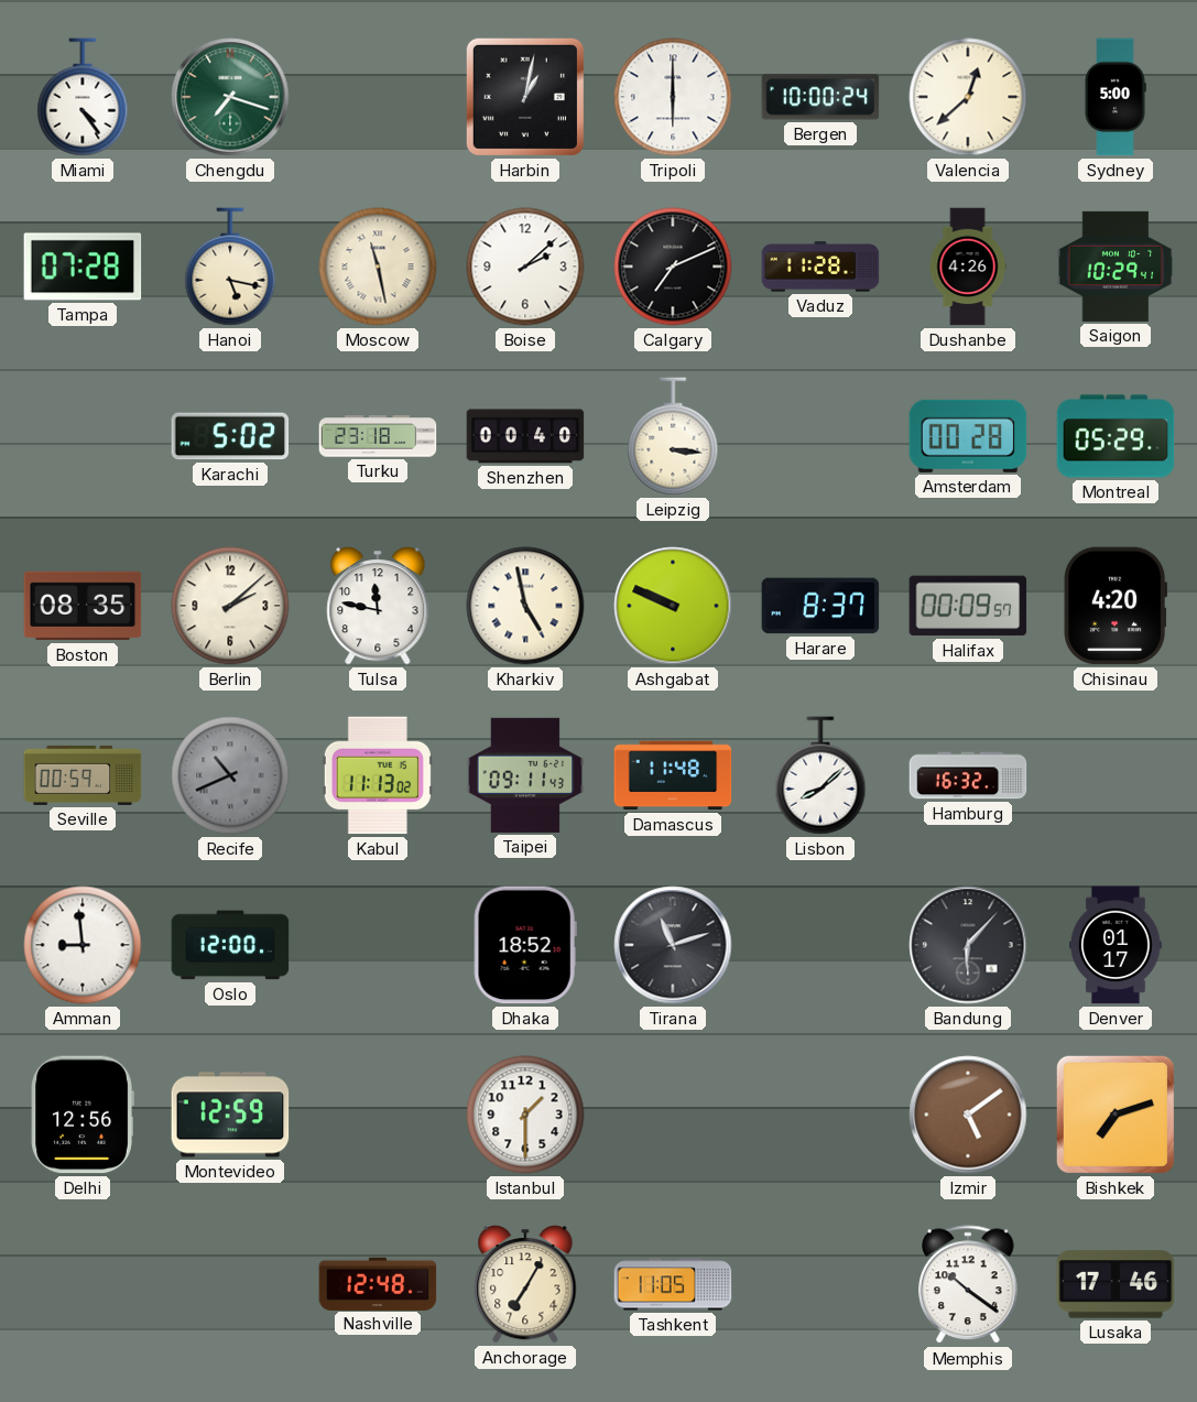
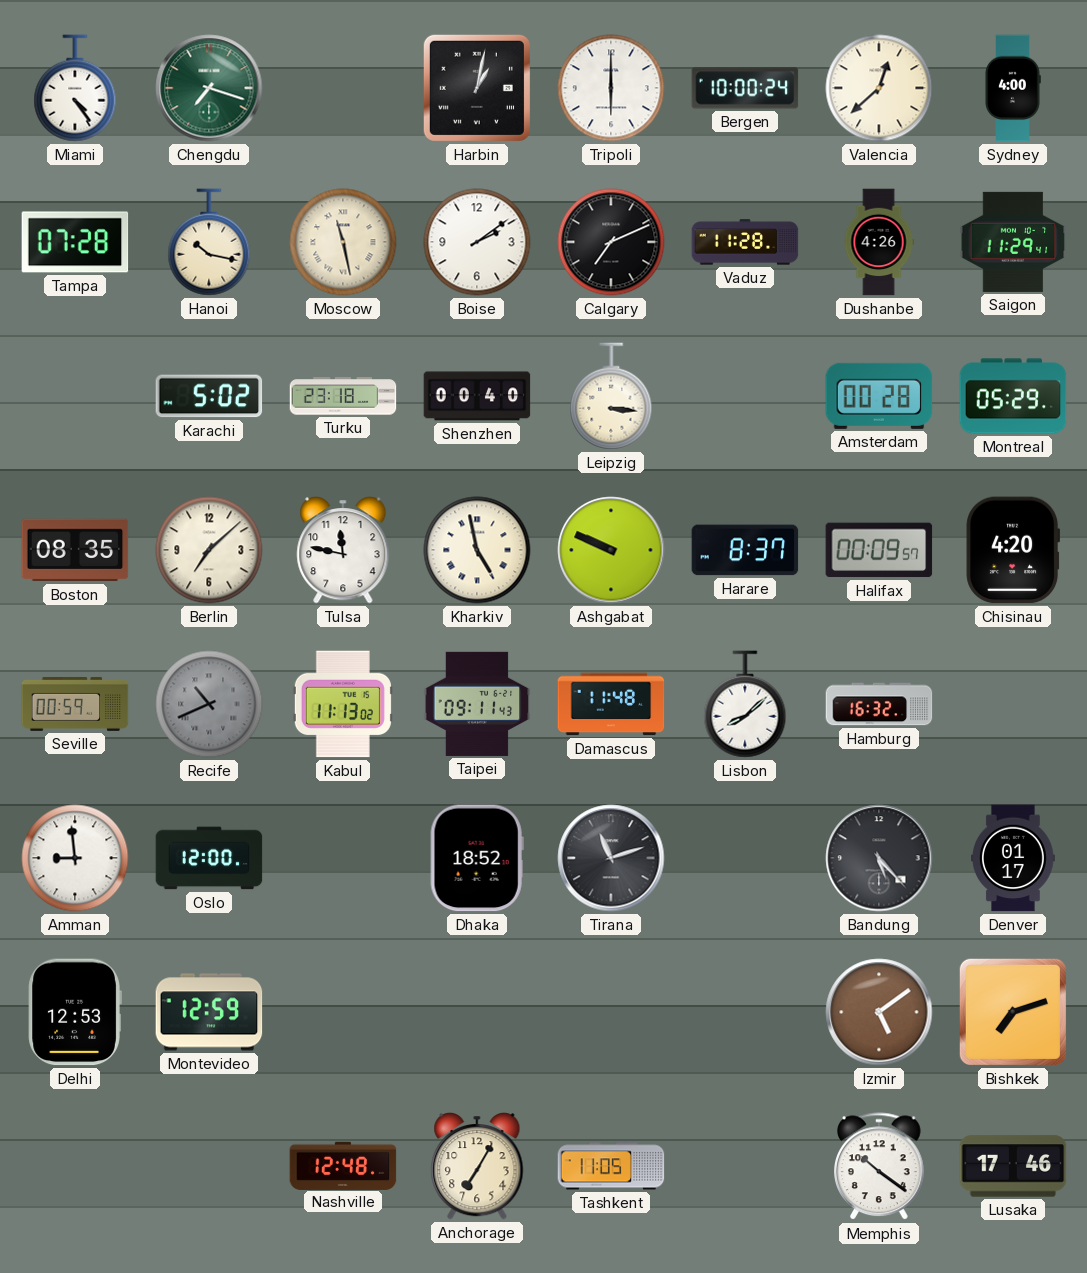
Sydney: 5:00 -> 4:00 (1013, 88)
Hanoi: 5:17 -> 10:17 (209, 242)
Boise: 2:08 -> 2:09 (477, 242)
Saigon: 10:29 -> 11:29 (1013, 242)
Berlin: 2:08 -> 7:08 (209, 550)
Bandung: 6:07 -> 5:23 (879, 858)
Delhi: 12:56 -> 12:53 (75, 1012)
Istanbul: 1:30 -> none (525, 1115)
